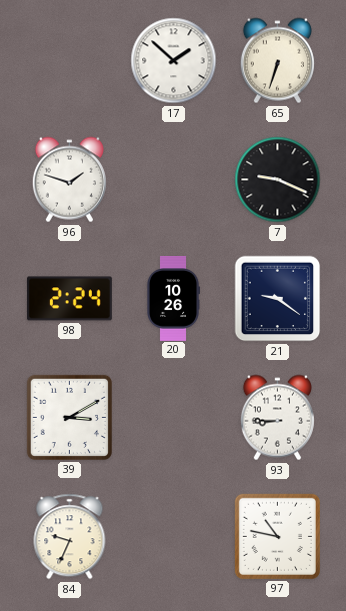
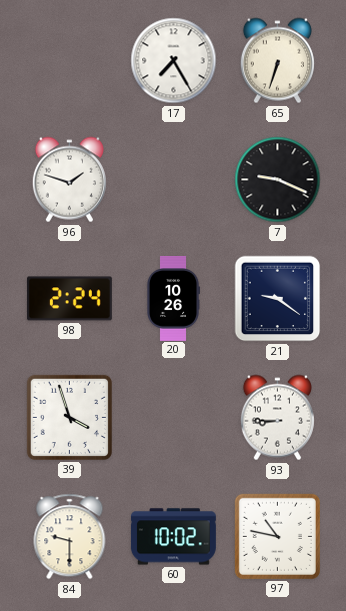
17: 1:52 -> 7:25 (174, 61)
39: 3:10 -> 3:57 (69, 417)
84: 9:34 -> 9:30 (70, 537)
60: none -> 10:02 (173, 537)
